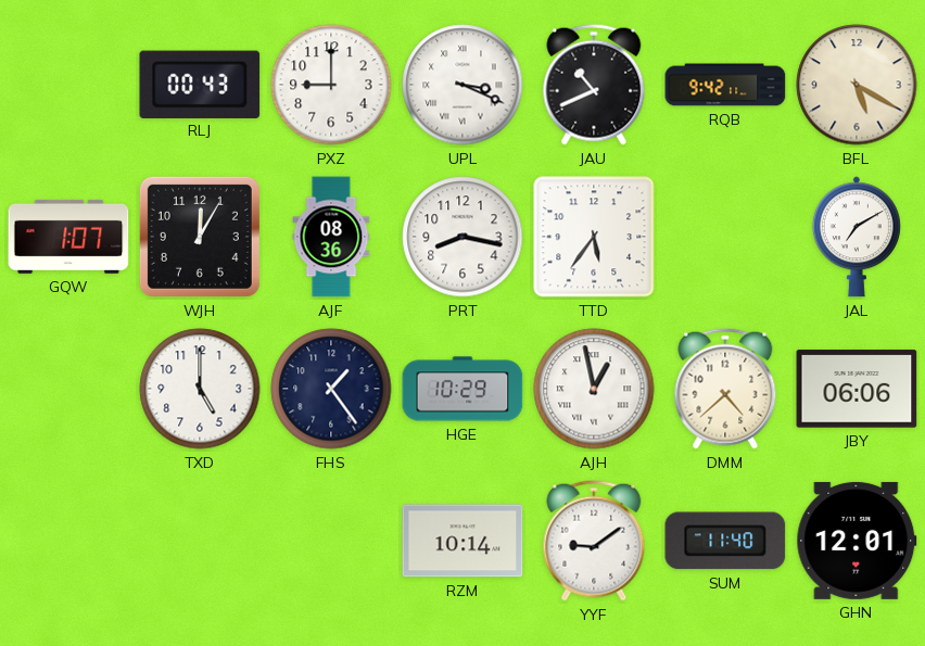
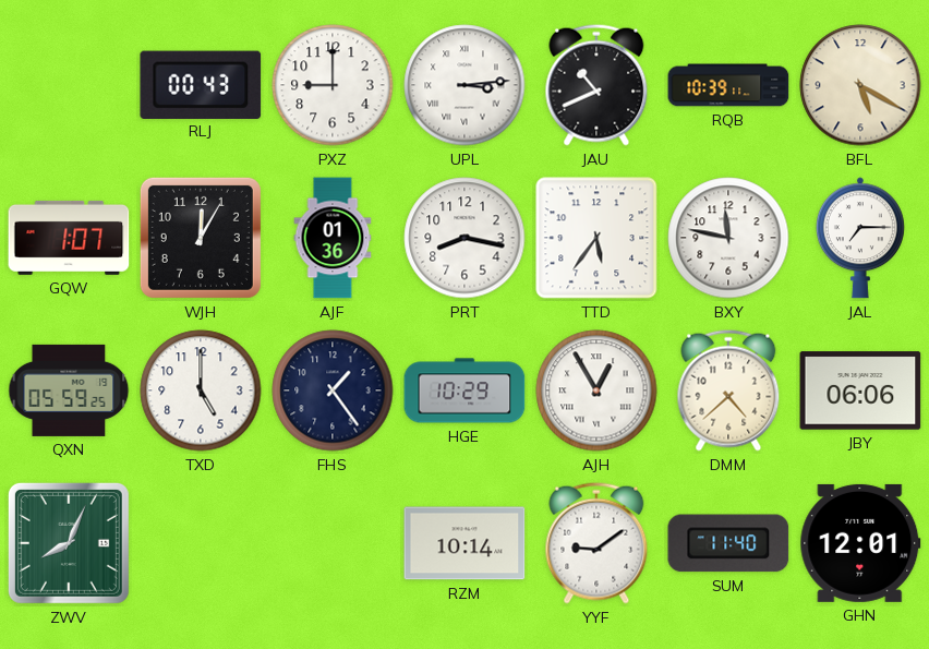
UPL: 3:19 -> 3:14 (464, 85)
RQB: 9:42 -> 10:39 (728, 85)
AJF: 08:36 -> 01:36 (333, 238)
BXY: none -> 11:47 (728, 238)
JAL: 7:10 -> 7:15 (860, 238)
QXN: none -> 05:59 (69, 390)
AJH: 12:58 -> 12:55 (596, 390)
ZWV: none -> 8:04 (69, 543)
